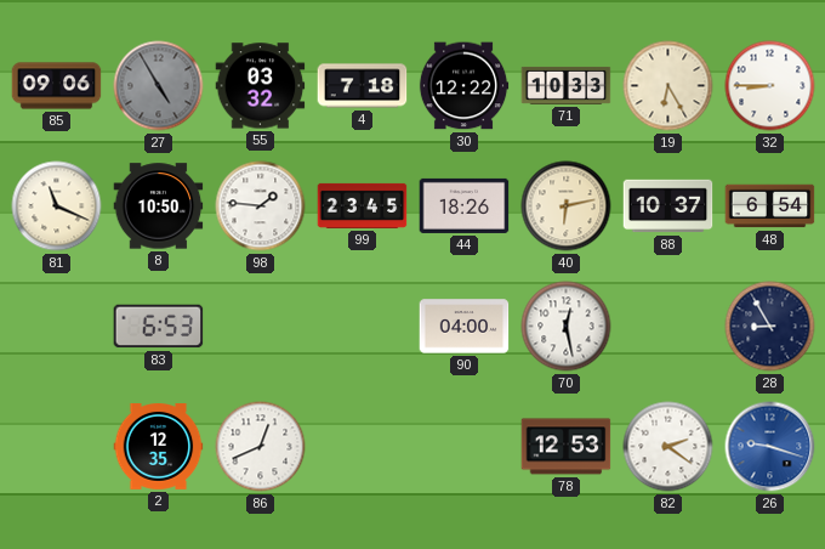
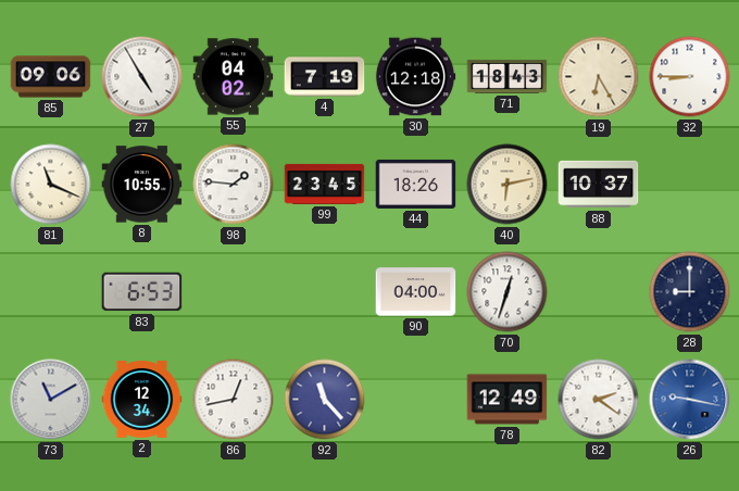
27 dial: grey -> white (142, 77)
55: 03:32 -> 04:02 (234, 77)
4: 7:18 -> 7:19 (325, 77)
30: 12:22 -> 12:18 (415, 77)
71: 10:33 -> 18:43 (508, 76)
8: 10:50 -> 10:55 (142, 185)
48: 6:54 -> none (770, 206)
70: 12:28 -> 12:33 (508, 292)
28: 8:55 -> 9:00 (690, 292)
73: none -> 11:10 (51, 400)
2: 12:35 -> 12:34 (142, 400)
86: 12:41 -> 12:43 (234, 400)
92: none -> 11:23 (325, 400)
78: 12:53 -> 12:49 (508, 400)
26: 9:18 -> 9:17 (690, 400)
